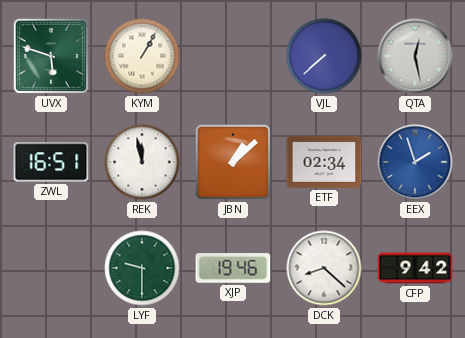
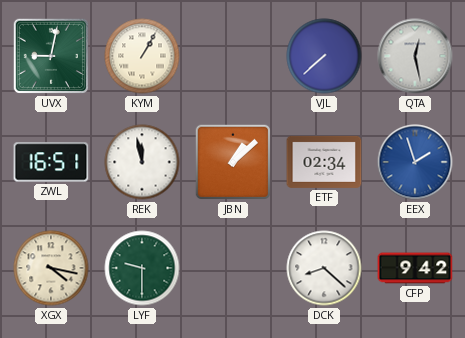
UVX: 5:48 -> 9:02 (51, 56)
XGX: none -> 4:17 (51, 268)
XJP: 19:46 -> none (233, 268)
